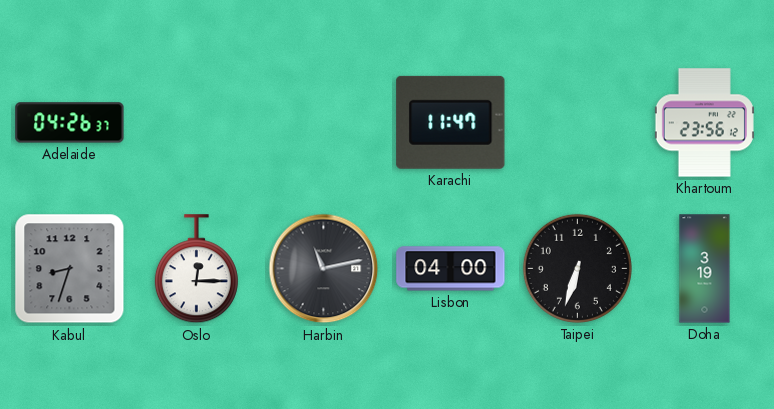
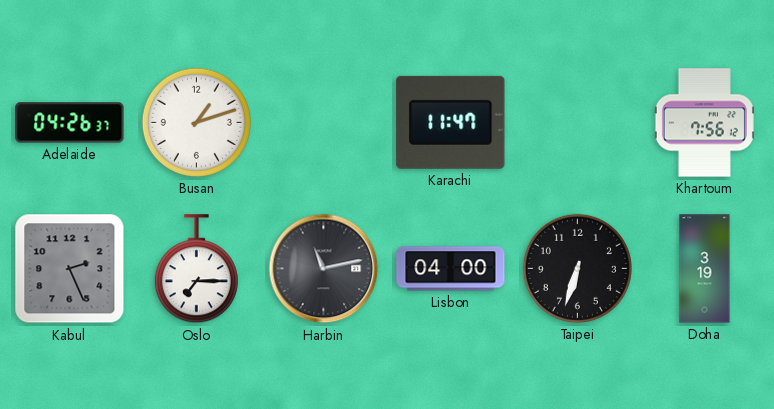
Busan: none -> 1:12 (196, 122)
Khartoum: 23:56 -> 7:56 (704, 123)
Kabul: 8:33 -> 2:26 (70, 269)
Oslo: 12:15 -> 7:15 (196, 269)
